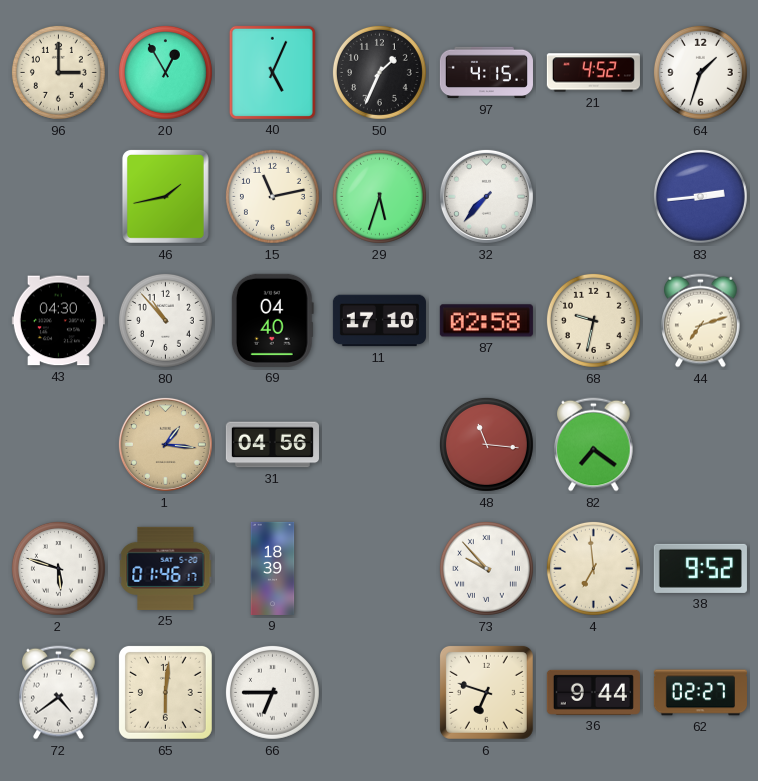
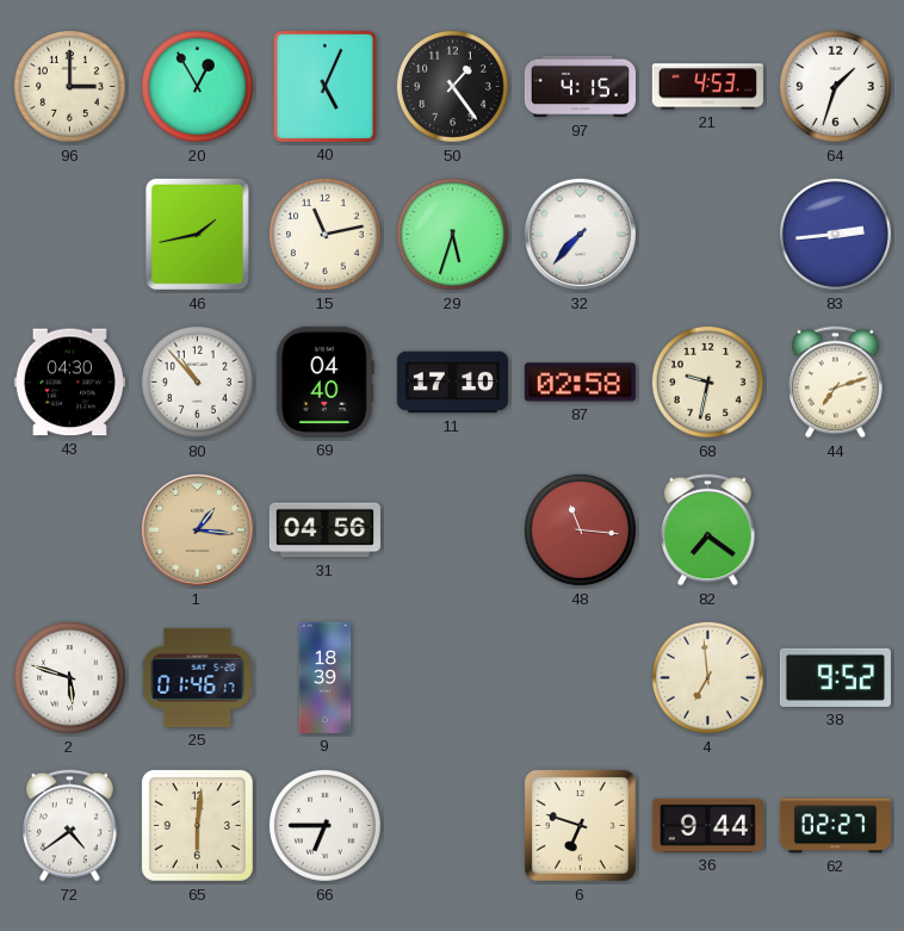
50: 1:34 -> 1:24 (452, 86)
21: 4:52 -> 4:53 (707, 87)
73: 9:53 -> none (486, 568)
